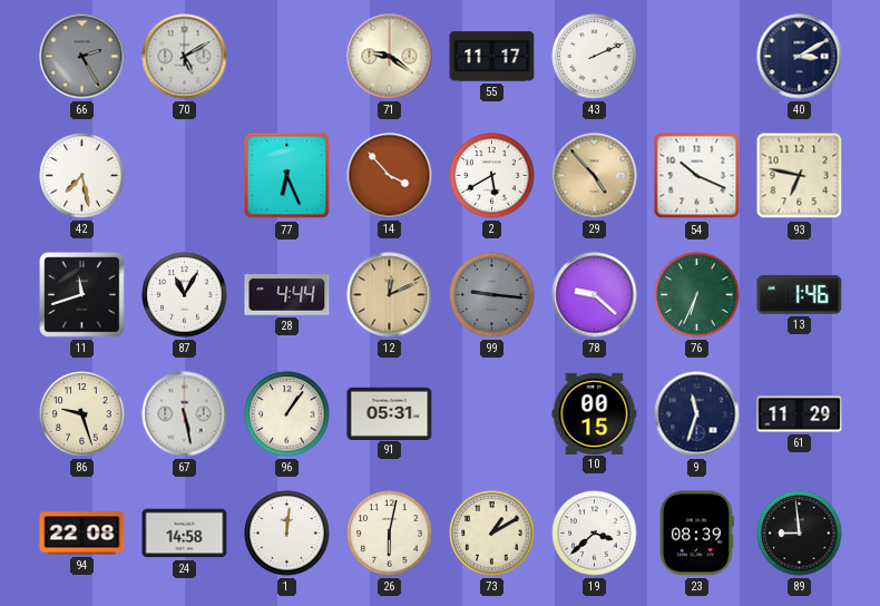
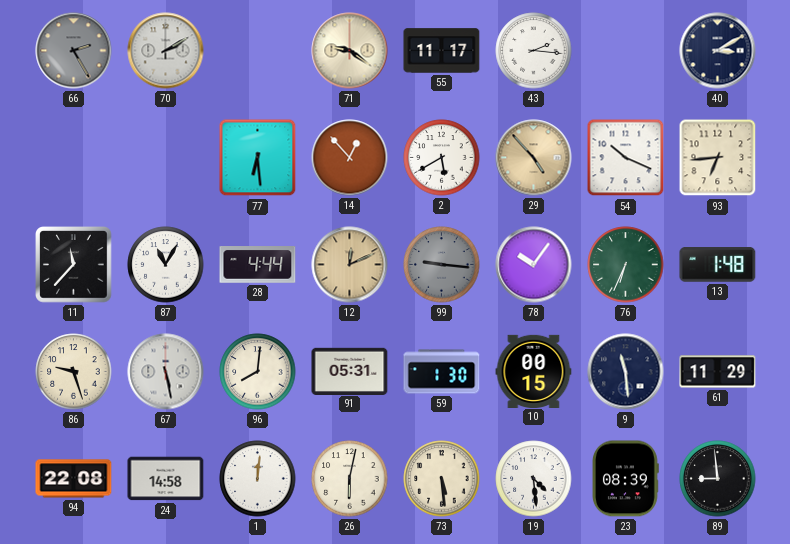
70: 5:10 -> 2:10 (166, 51)
43: 2:11 -> 2:16 (534, 51)
42: 7:28 -> none (82, 176)
77: 6:26 -> 6:29 (258, 158)
14: 3:53 -> 12:53 (350, 158)
93: 6:47 -> 6:44 (718, 158)
11: 11:42 -> 11:37 (74, 265)
78: 9:22 -> 10:06 (534, 265)
13: 1:46 -> 1:48 (718, 265)
96: 1:06 -> 8:01 (258, 372)
59: none -> 1:30 (442, 372)
9: 11:33 -> 11:29 (626, 372)
73: 1:10 -> 5:29 (442, 479)
19: 3:38 -> 4:29 (534, 479)
